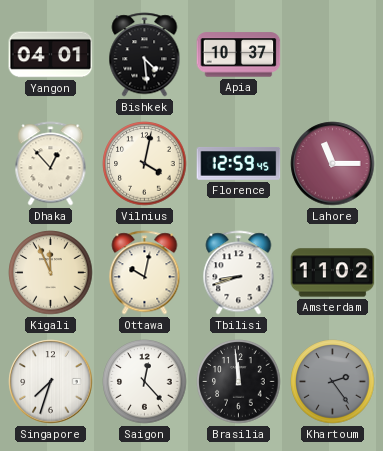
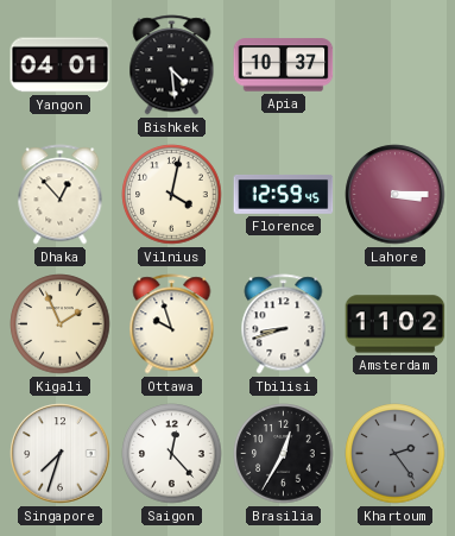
Lahore: 11:15 -> 3:15 (396, 195)
Kigali: 11:56 -> 1:56 (61, 324)
Ottawa: 10:02 -> 9:57 (172, 324)
Brasilia: 11:59 -> 12:35 (284, 454)
